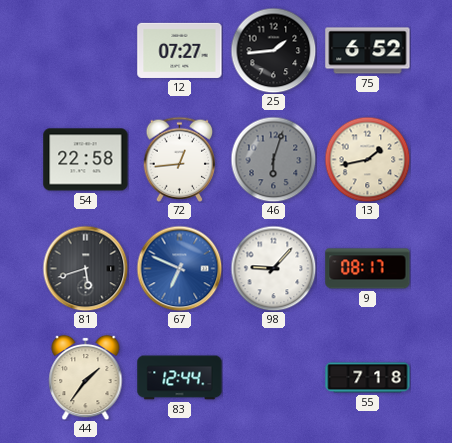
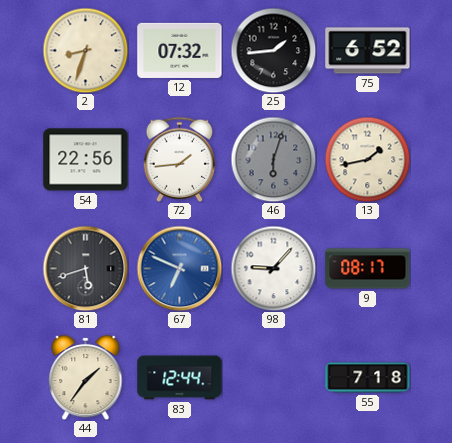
2: none -> 8:33 (85, 50)
12: 07:27 -> 07:32 (180, 50)
54: 22:58 -> 22:56 (86, 160)
72: 12:44 -> 1:44 (180, 159)
